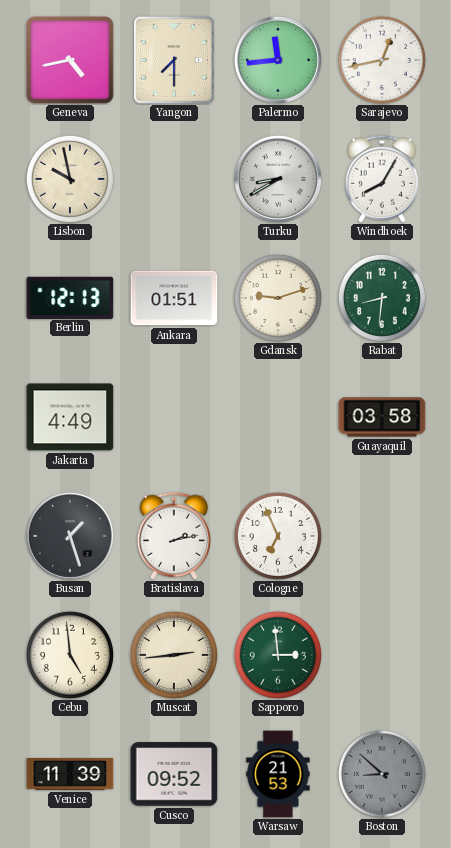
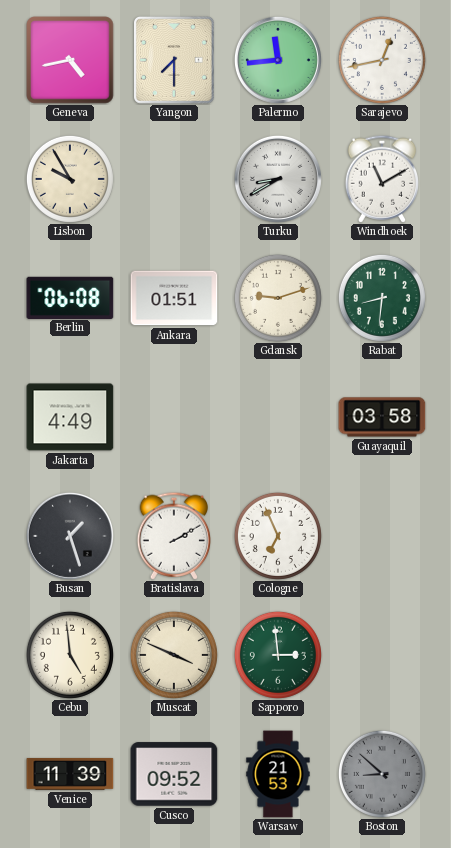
Lisbon: 9:58 -> 9:55 (70, 179)
Windhoek: 8:05 -> 11:10 (381, 179)
Berlin: 12:13 -> 06:08 (70, 297)
Bratislava: 2:13 -> 2:10 (173, 536)
Muscat: 2:44 -> 3:49 (174, 655)
